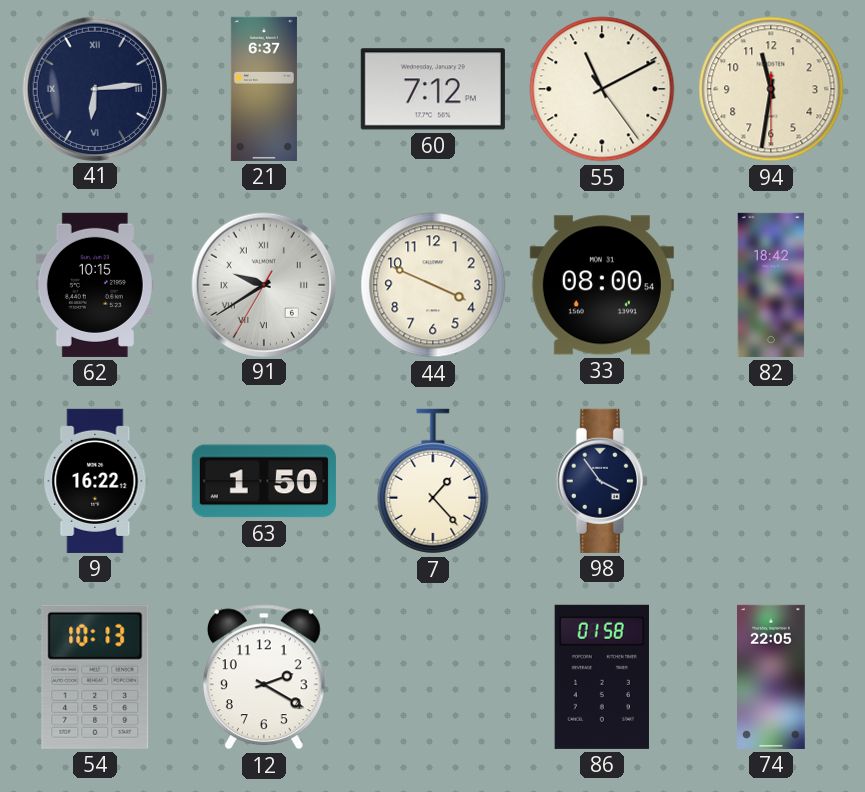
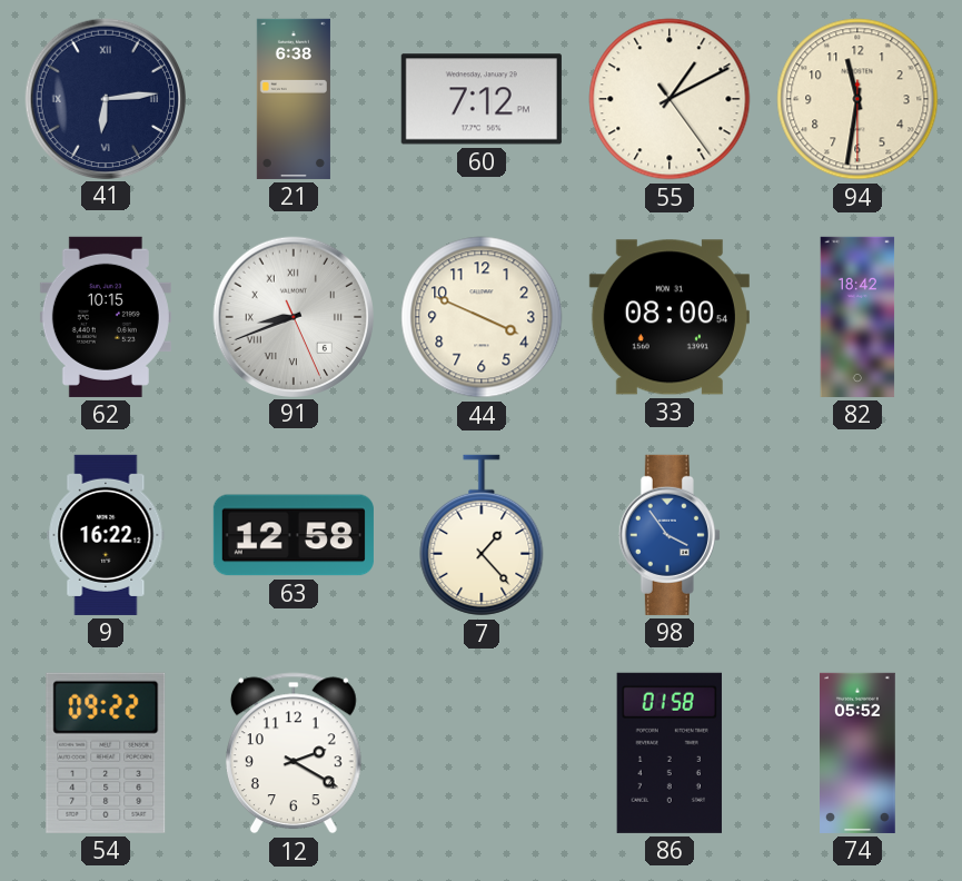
21: 6:37 -> 6:38 (294, 99)
55: 11:10 -> 1:10 (670, 99)
91: 9:39 -> 8:41 (292, 316)
63: 1:50 -> 12:58 (294, 535)
98 dial: navy -> blue (670, 535)
54: 10:13 -> 09:22 (106, 753)
74: 22:05 -> 05:52 (859, 753)
